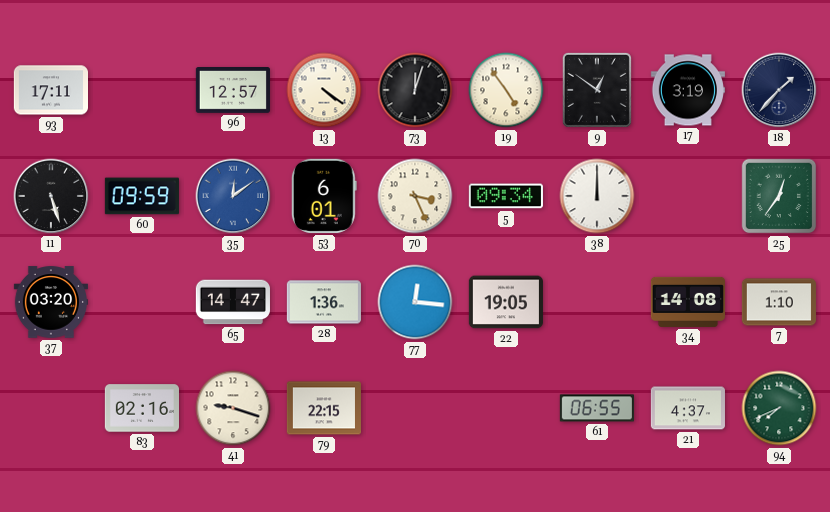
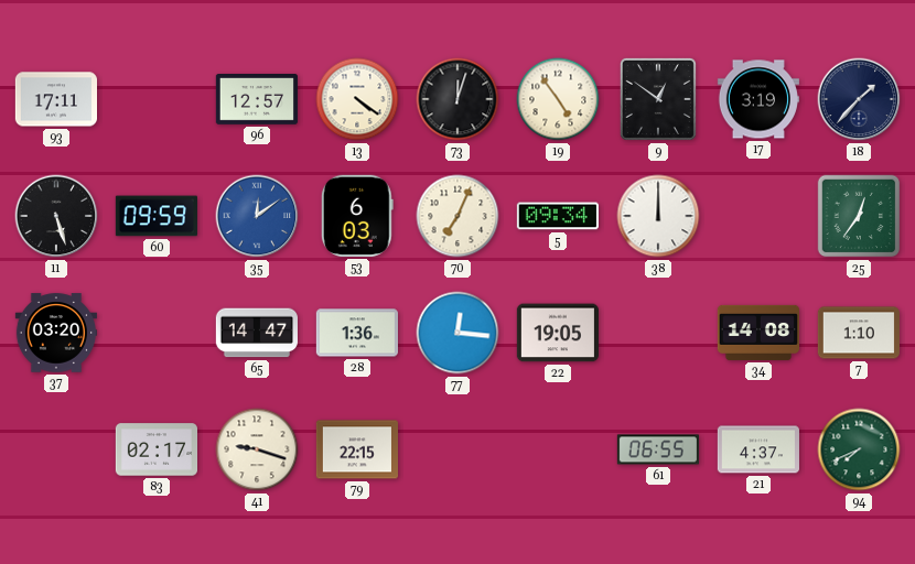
53: 6:01 -> 6:03 (357, 216)
70: 3:26 -> 7:04 (457, 216)
83: 02:16 -> 02:17 (155, 449)
